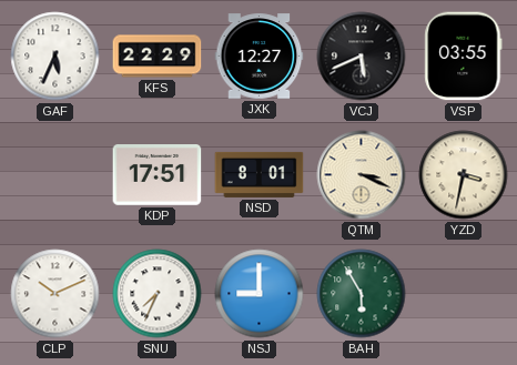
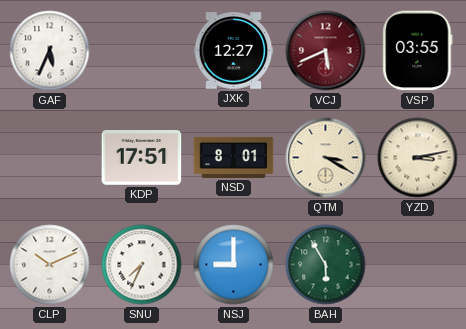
KFS: 22:29 -> none (158, 57)
VCJ dial: black -> burgundy (326, 51)
QTM: 3:19 -> 3:20 (326, 158)
YZD: 3:32 -> 3:13 (418, 158)
